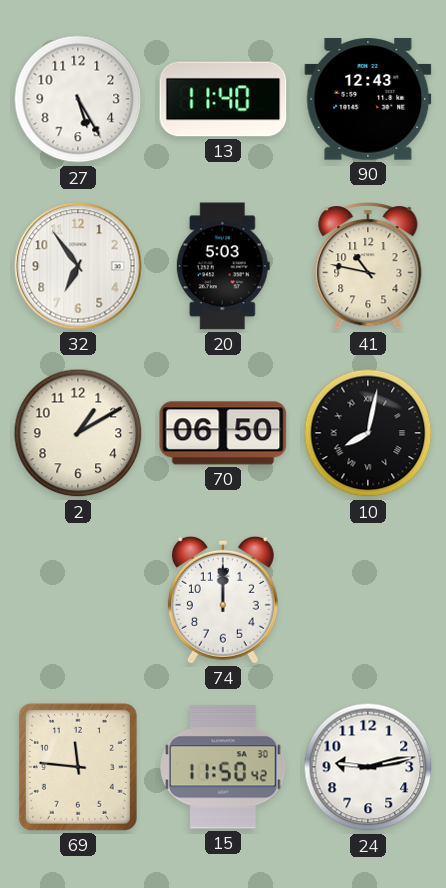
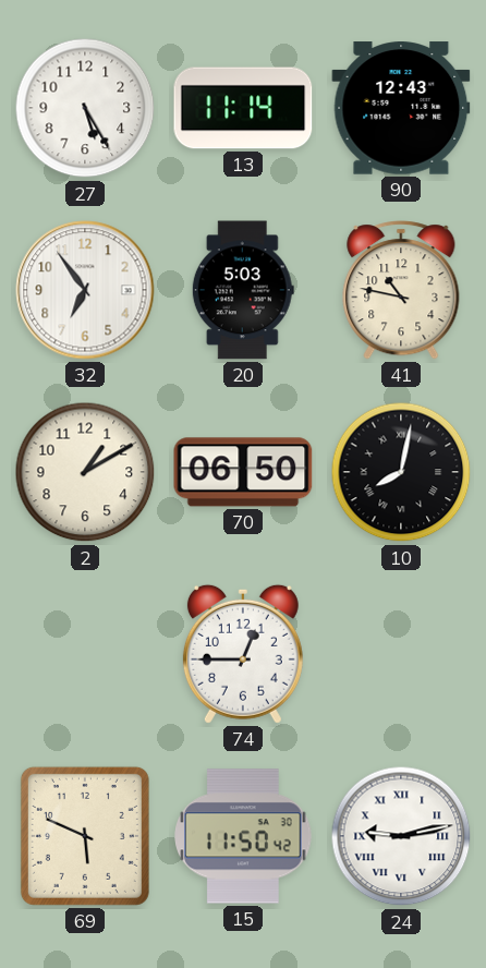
13: 11:40 -> 11:14 (243, 108)
74: 12:00 -> 12:45 (243, 654)
69: 11:46 -> 5:49 (85, 836)
24 numerals: Arabic -> Roman (401, 836)
